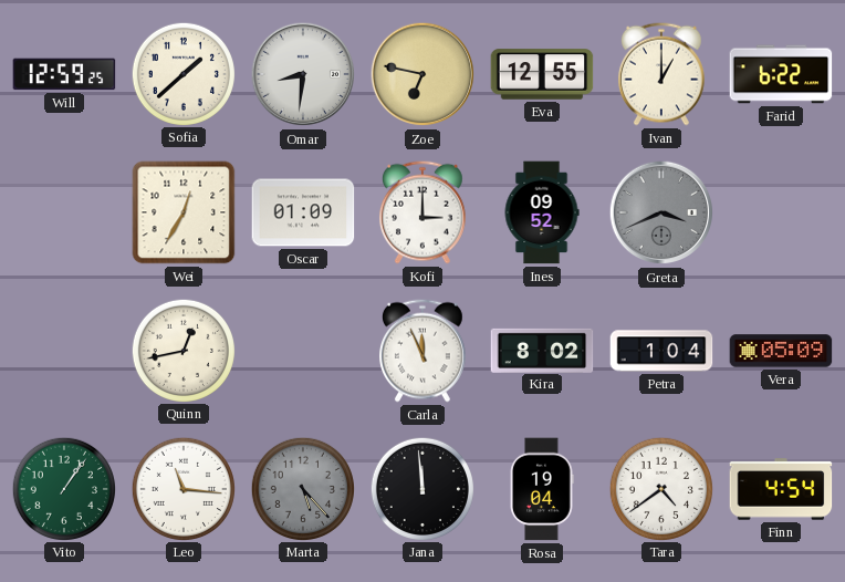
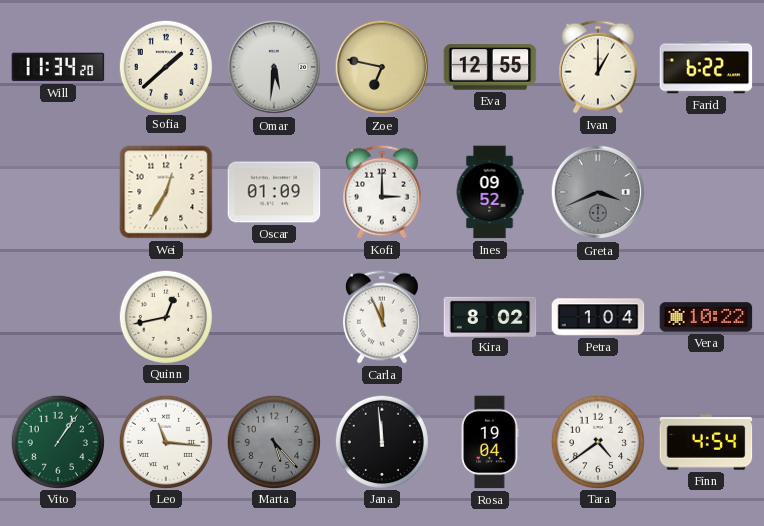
Will: 12:59 -> 11:34 (58, 67)
Omar: 8:31 -> 5:31 (274, 67)
Vera: 05:09 -> 10:22 (706, 317)
